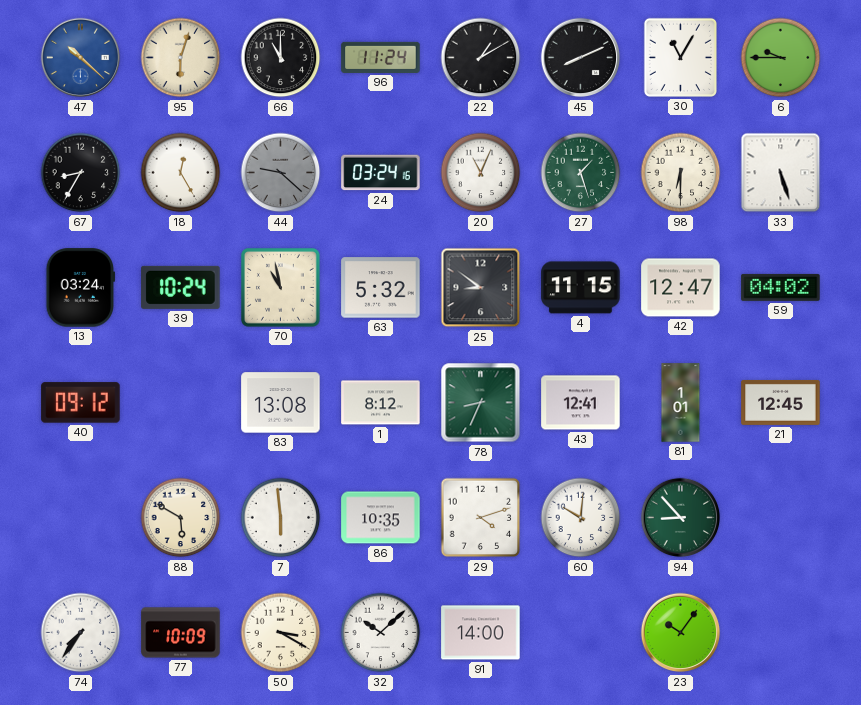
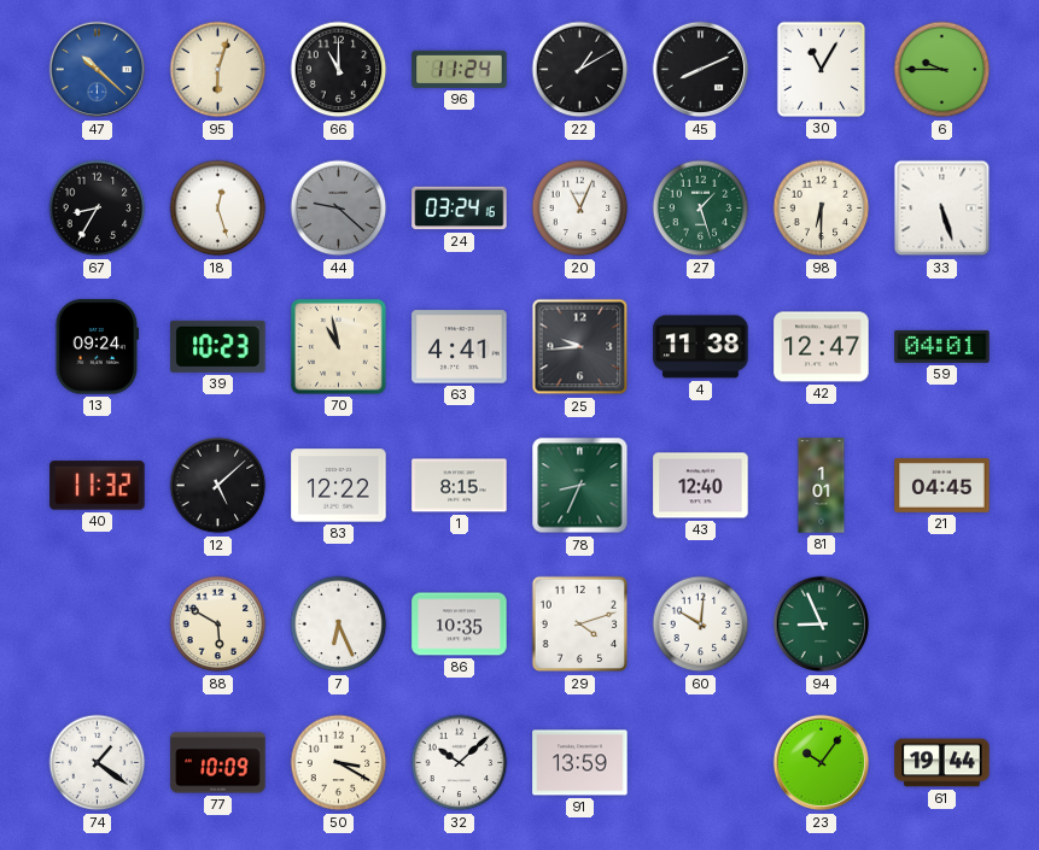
18: 12:25 -> 12:27 (218, 209)
13: 03:24 -> 09:24 (98, 347)
39: 10:24 -> 10:23 (218, 346)
63: 5:32 -> 4:41 (460, 347)
25: 8:51 -> 9:44 (580, 347)
4: 11:15 -> 11:38 (701, 347)
59: 04:02 -> 04:01 (942, 346)
40: 09:12 -> 11:32 (98, 486)
12: none -> 5:08 (218, 486)
83: 13:08 -> 12:22 (339, 486)
1: 8:12 -> 8:15 (460, 486)
43: 12:41 -> 12:40 (701, 486)
21: 12:45 -> 04:45 (942, 485)
7: 5:59 -> 6:26 (339, 625)
94: 8:53 -> 8:56 (822, 625)
74: 7:36 -> 1:21 (98, 763)
91: 14:00 -> 13:59 (580, 763)
61: none -> 19:44 (942, 763)
